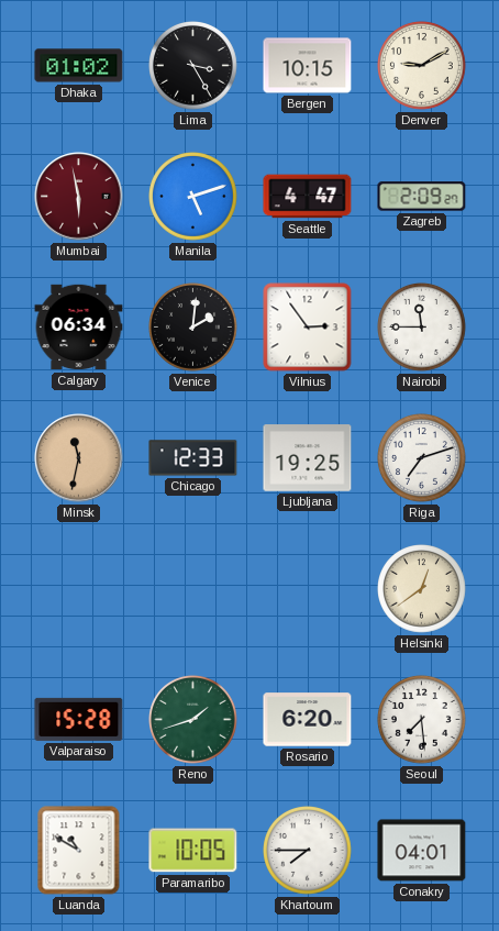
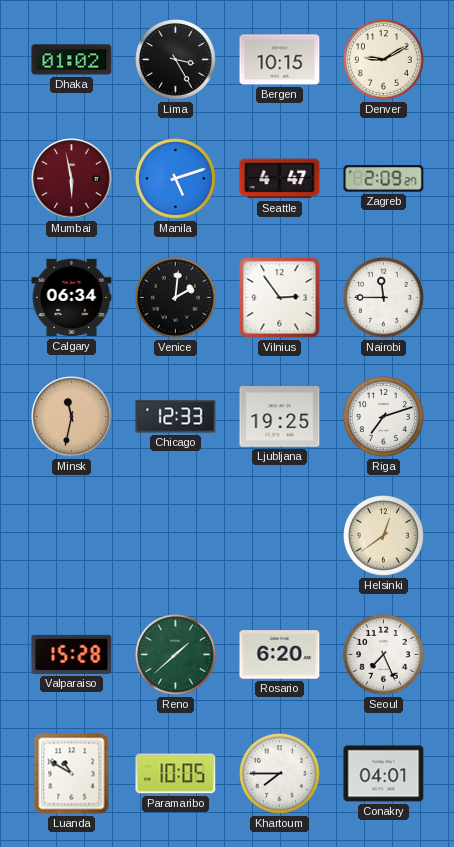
Reno: 1:42 -> 1:38 (176, 655)
Seoul: 7:29 -> 7:26 (384, 655)
